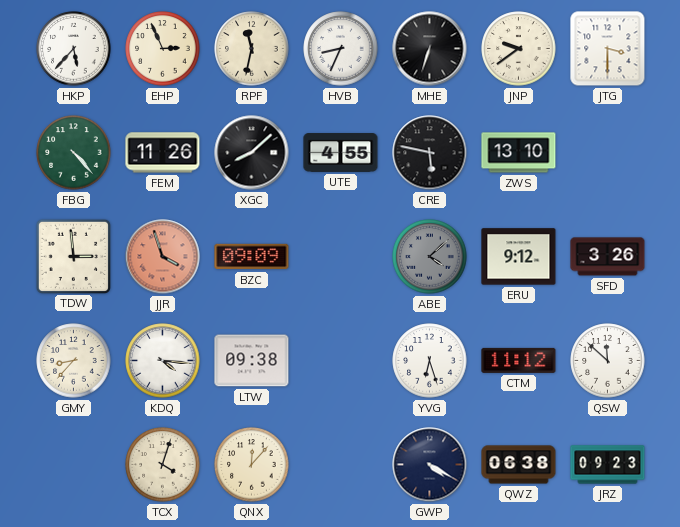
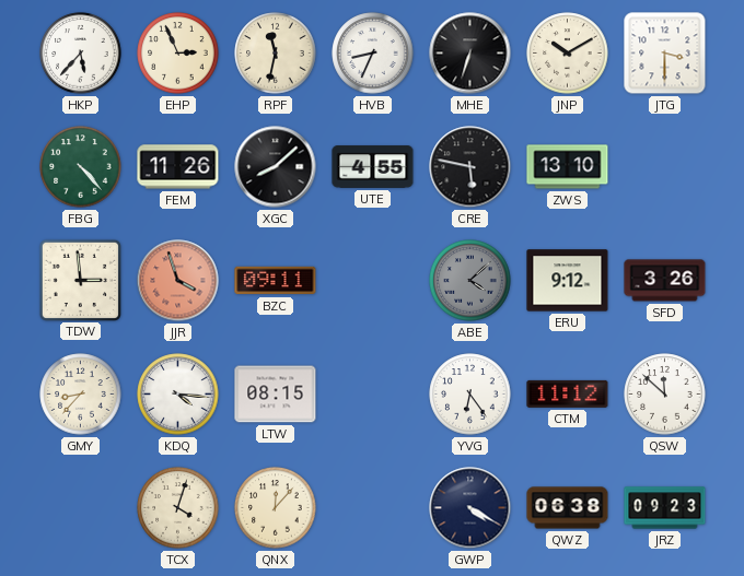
JNP: 9:39 -> 10:10 (568, 54)
BZC: 09:09 -> 09:11 (276, 281)
LTW: 09:38 -> 08:15 (276, 395)
YVG: 6:27 -> 6:24 (470, 395)
